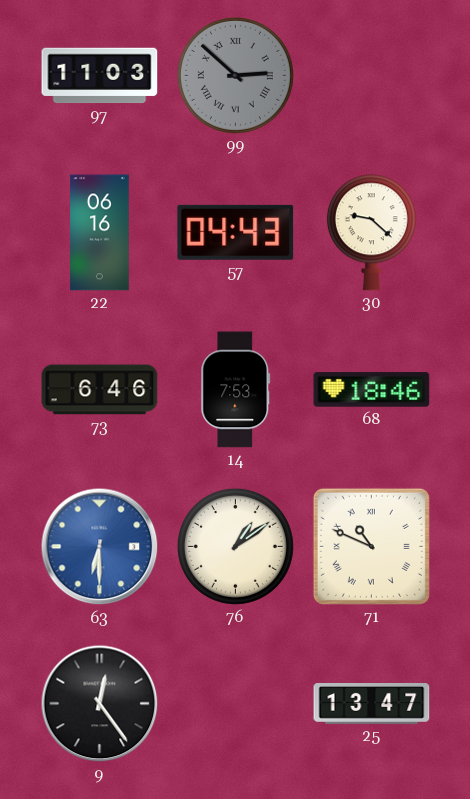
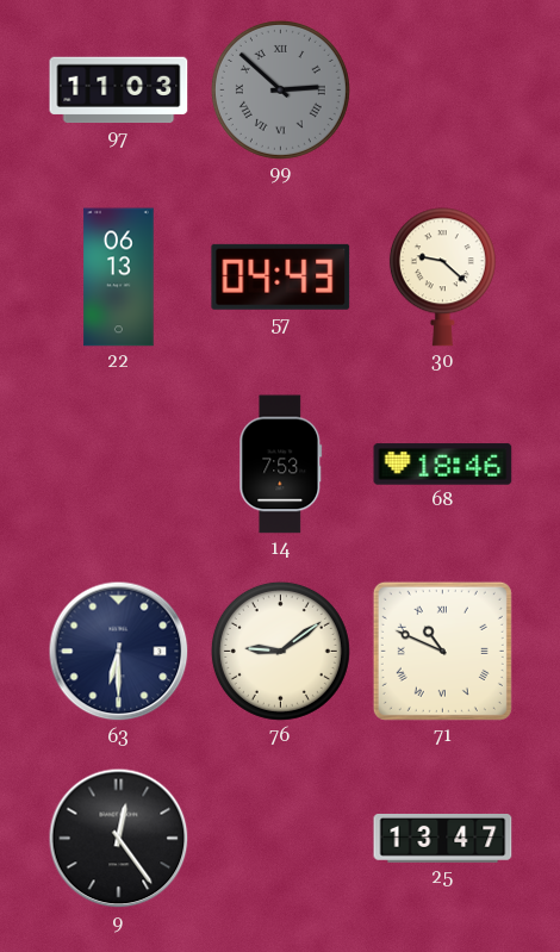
22: 06:16 -> 06:13 (119, 278)
73: 6:46 -> none (100, 390)
63 dial: blue -> navy (119, 652)
76: 1:09 -> 9:09 (280, 651)
